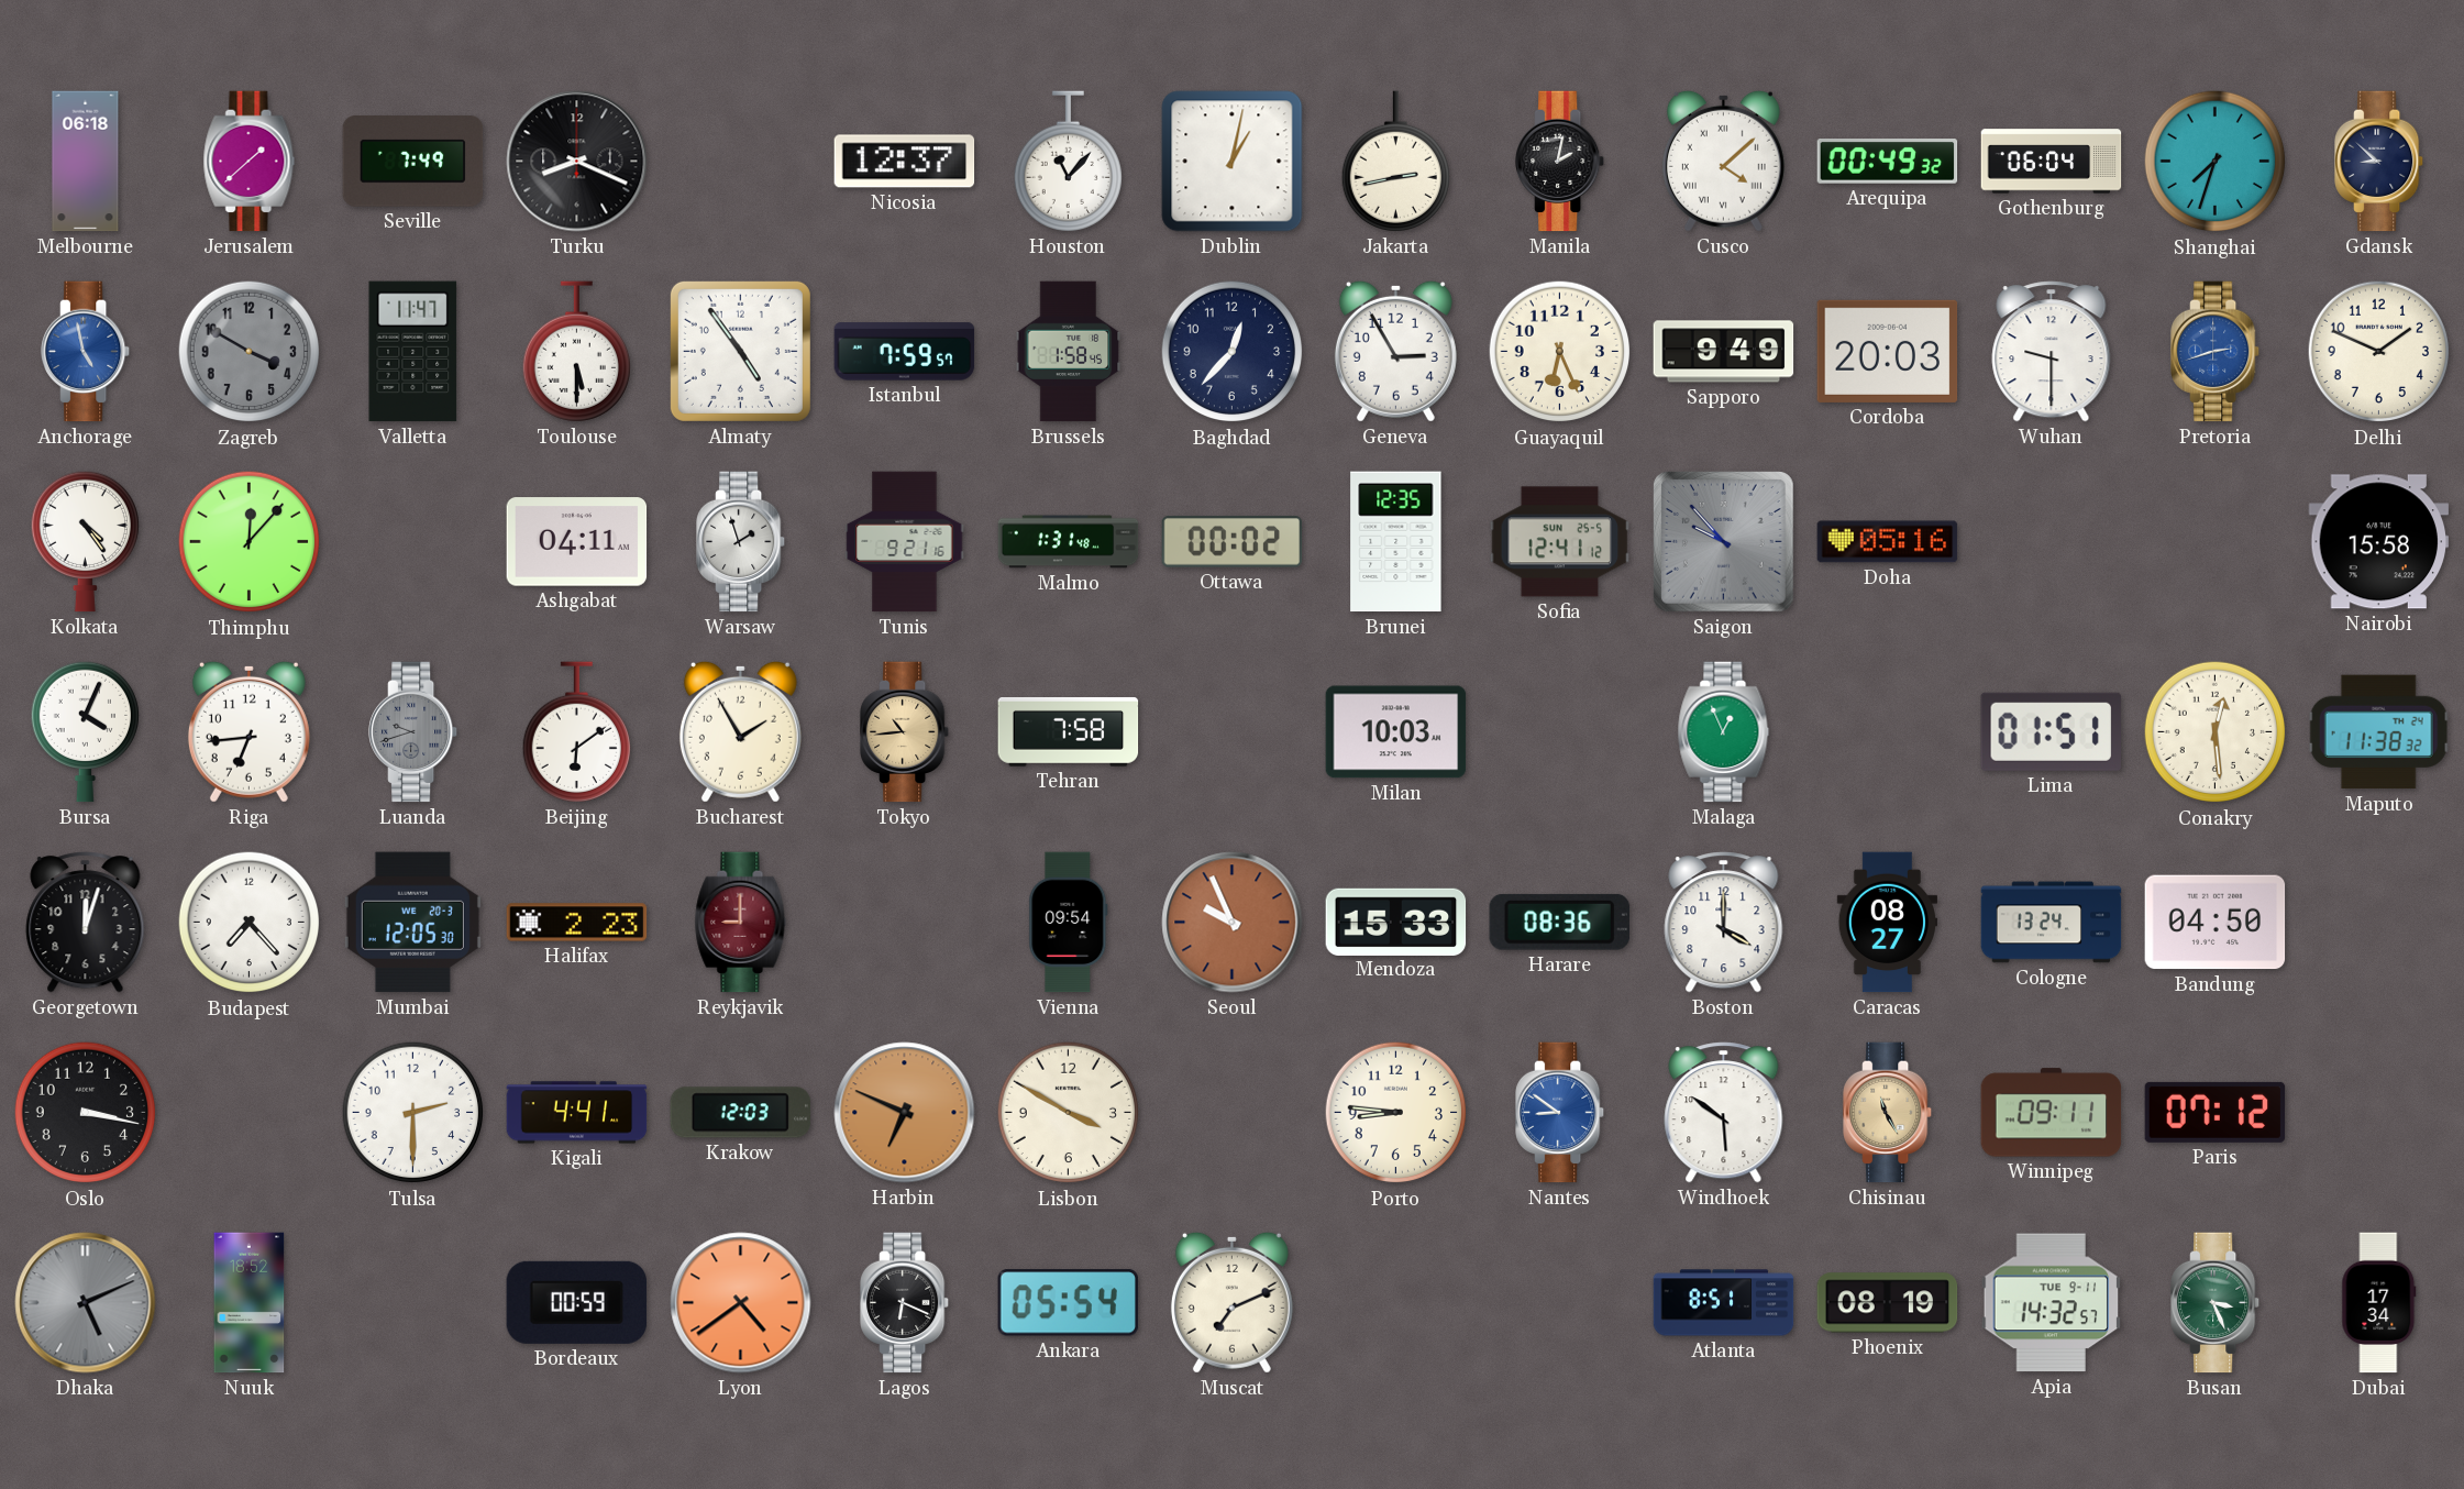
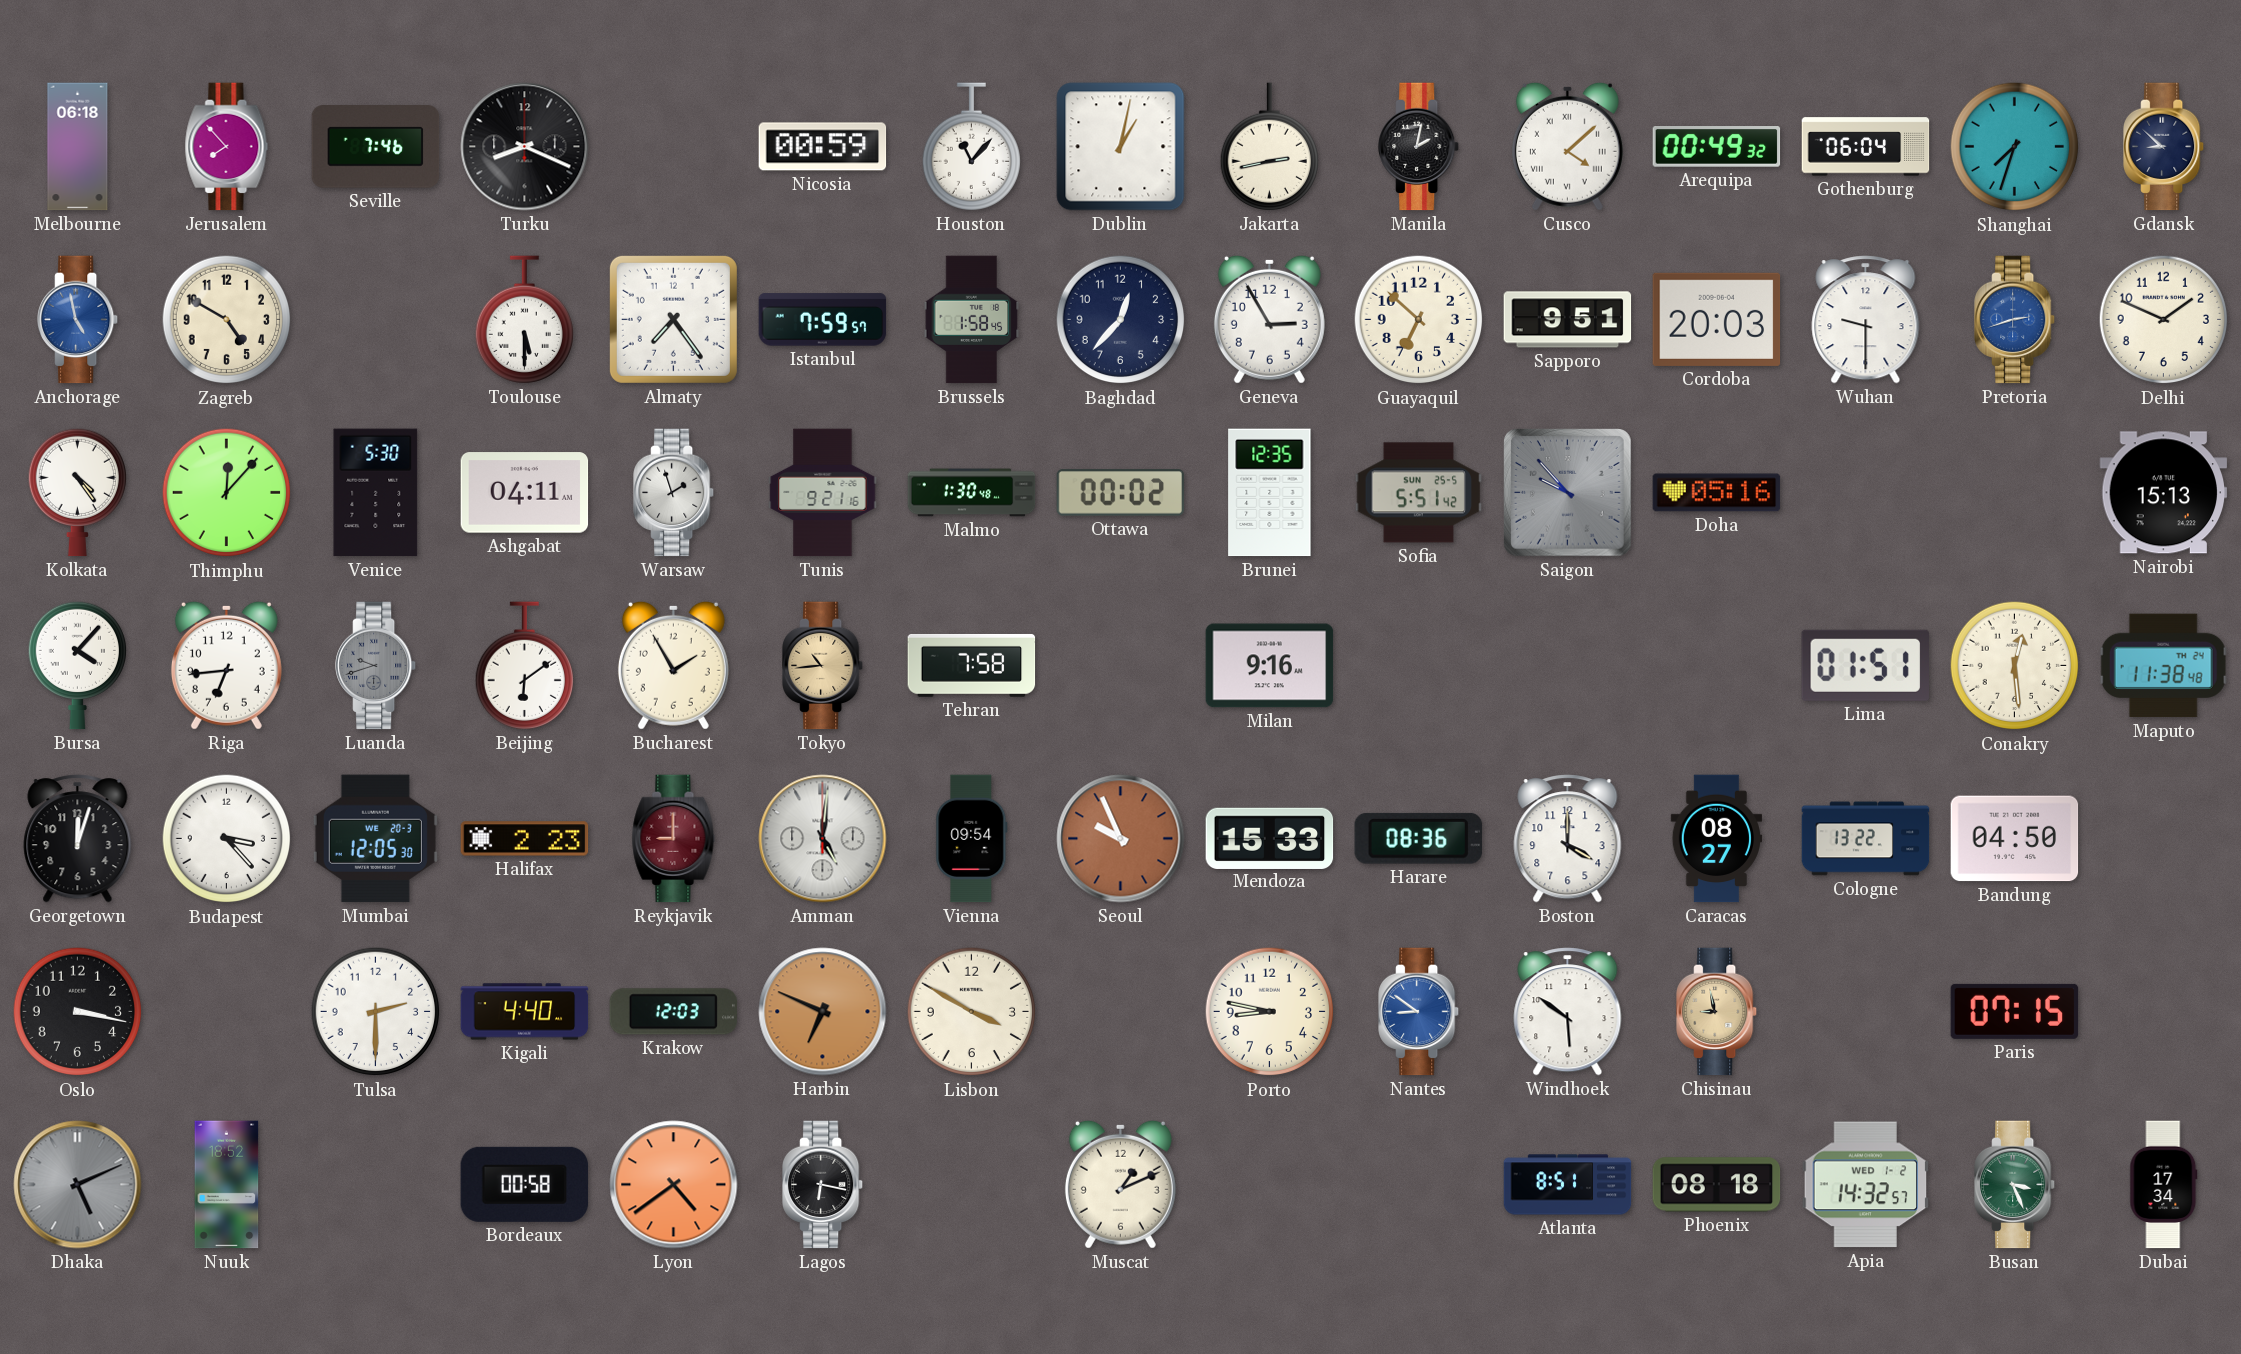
Jerusalem: 1:38 -> 7:53 (227, 147)
Seville: 7:49 -> 7:46 (376, 147)
Nicosia: 12:37 -> 00:59 (823, 147)
Zagreb: 3:50 -> 4:50 (227, 320)
Zagreb dial: grey -> cream (227, 320)
Valletta: 11:47 -> none (413, 352)
Almaty: 4:54 -> 7:24 (673, 319)
Guayaquil: 6:26 -> 6:52 (1419, 320)
Sapporo: 9:49 -> 9:51 (1568, 320)
Venice: none -> 5:30 (376, 493)
Malmo: 1:31 -> 1:30 (972, 493)
Sofia: 12:41 -> 5:51 (1419, 493)
Nairobi: 15:58 -> 15:13 (2164, 493)
Bursa: 4:04 -> 4:07 (77, 665)
Milan: 10:03 -> 9:16 (1270, 666)
Malaga: 12:56 -> none (1724, 732)
Maputo: 11:38:32 -> 11:38:48 (2163, 666)
Budapest: 7:23 -> 3:23 (227, 839)
Amman: none -> 5:01 (823, 839)
Cologne: 13:24 -> 13:22 (1866, 839)
Kigali: 4:41 -> 4:40 (525, 1012)
Porto: 8:46 -> 8:47 (1270, 1012)
Chisinau: 11:25 -> 8:58 (1718, 1012)
Winnipeg: 09:11 -> none (2052, 1113)
Paris: 07:12 -> 07:15 (2015, 1011)
Bordeaux: 00:59 -> 00:58 (525, 1184)
Lagos: 6:19 -> 6:17 (824, 1185)
Ankara: 05:54 -> none (1068, 1303)
Muscat: 7:11 -> 1:11 (1120, 1184)
Phoenix: 08:19 -> 08:18 (1717, 1185)
Apia date: TUE 9-11 -> WED 1-2 (1866, 1185)
